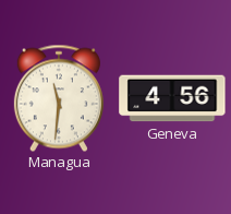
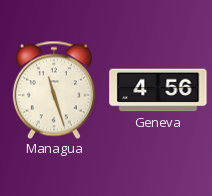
Managua: 11:31 -> 11:27 (54, 90)
